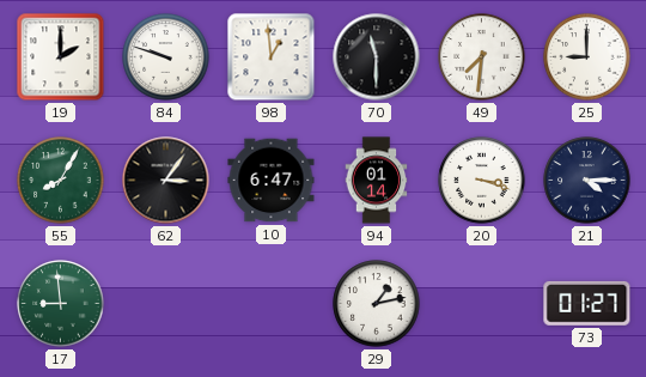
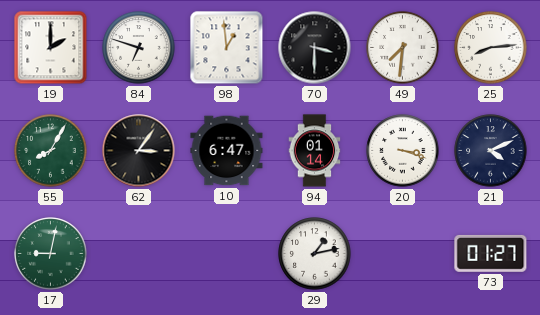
84: 9:48 -> 6:48 (139, 48)
70: 11:30 -> 3:30 (315, 48)
25: 9:00 -> 8:14 (491, 48)
21: 4:15 -> 4:11 (491, 151)
17: 8:59 -> 9:02 (51, 254)
